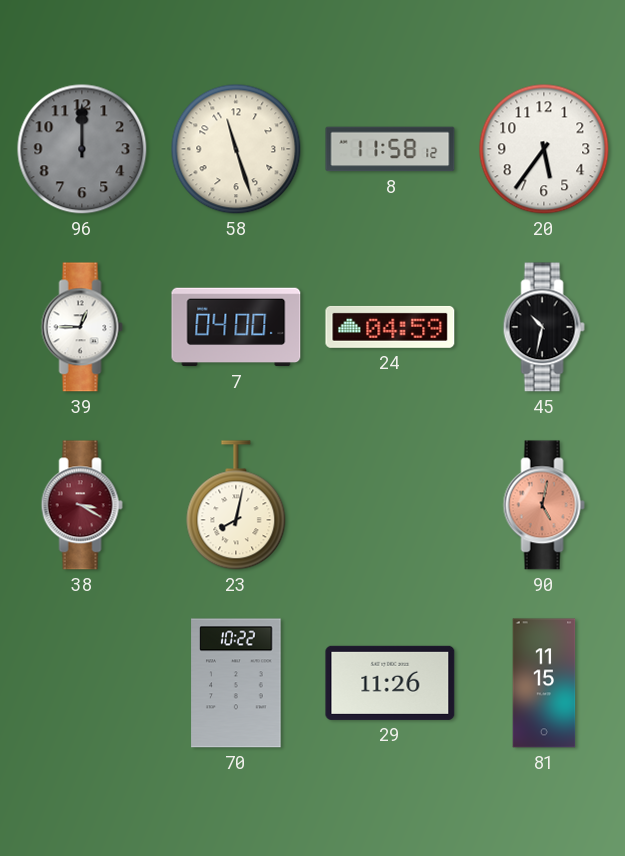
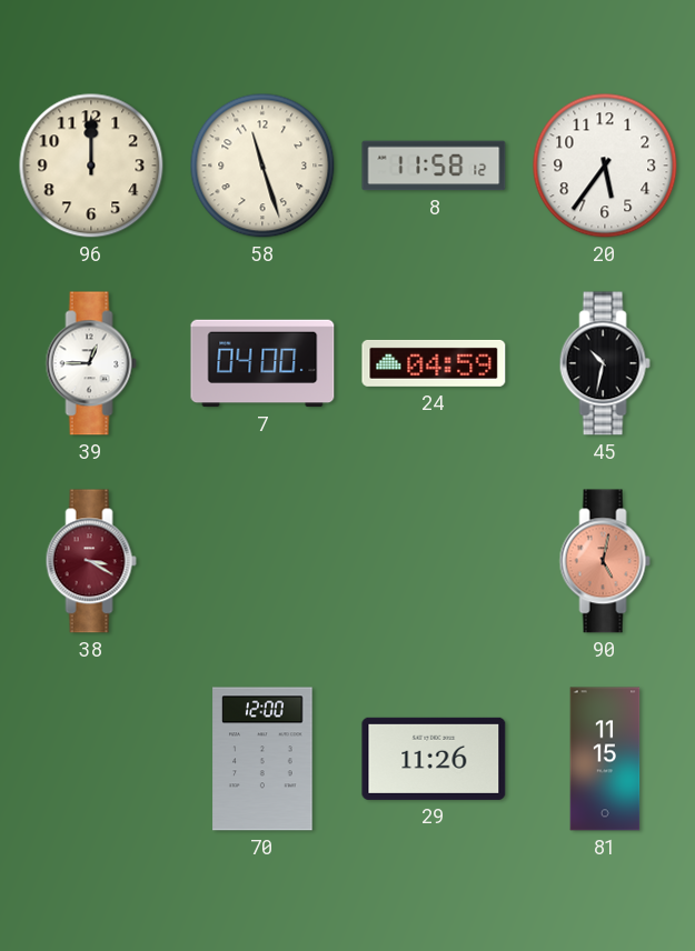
96 dial: grey -> cream (91, 166)
23: 8:02 -> none (236, 505)
70: 10:22 -> 12:00 (262, 759)
